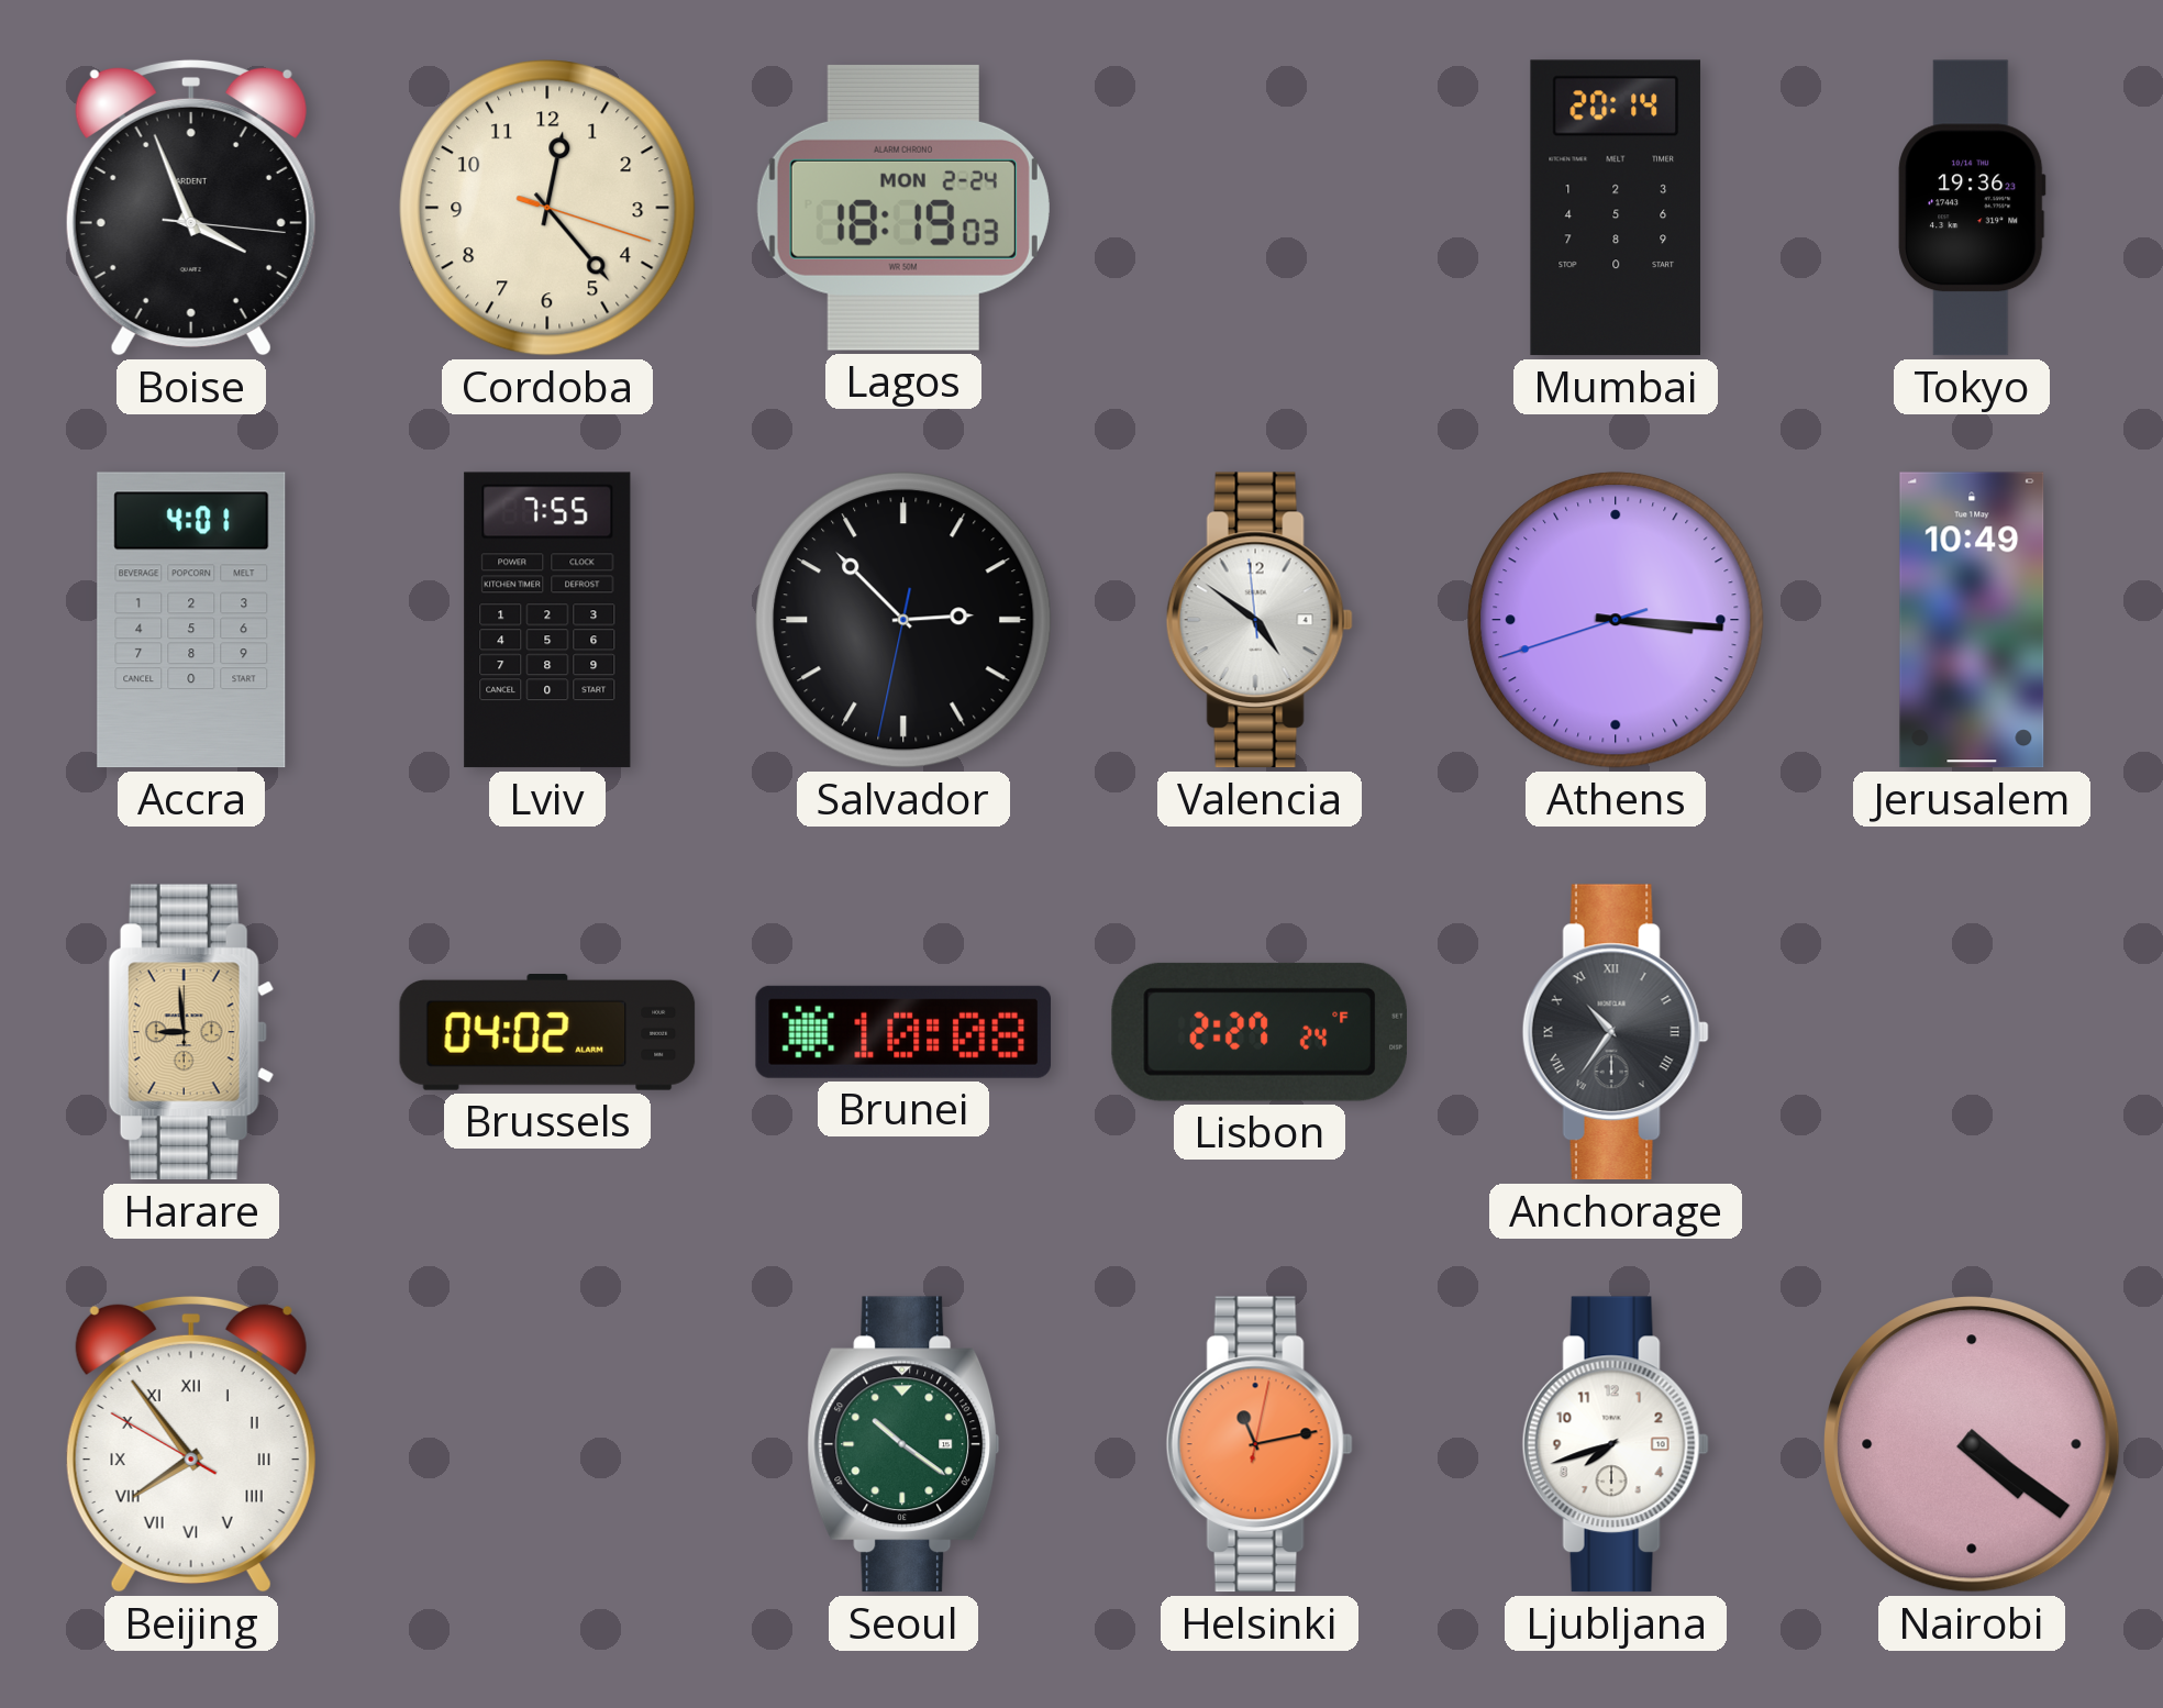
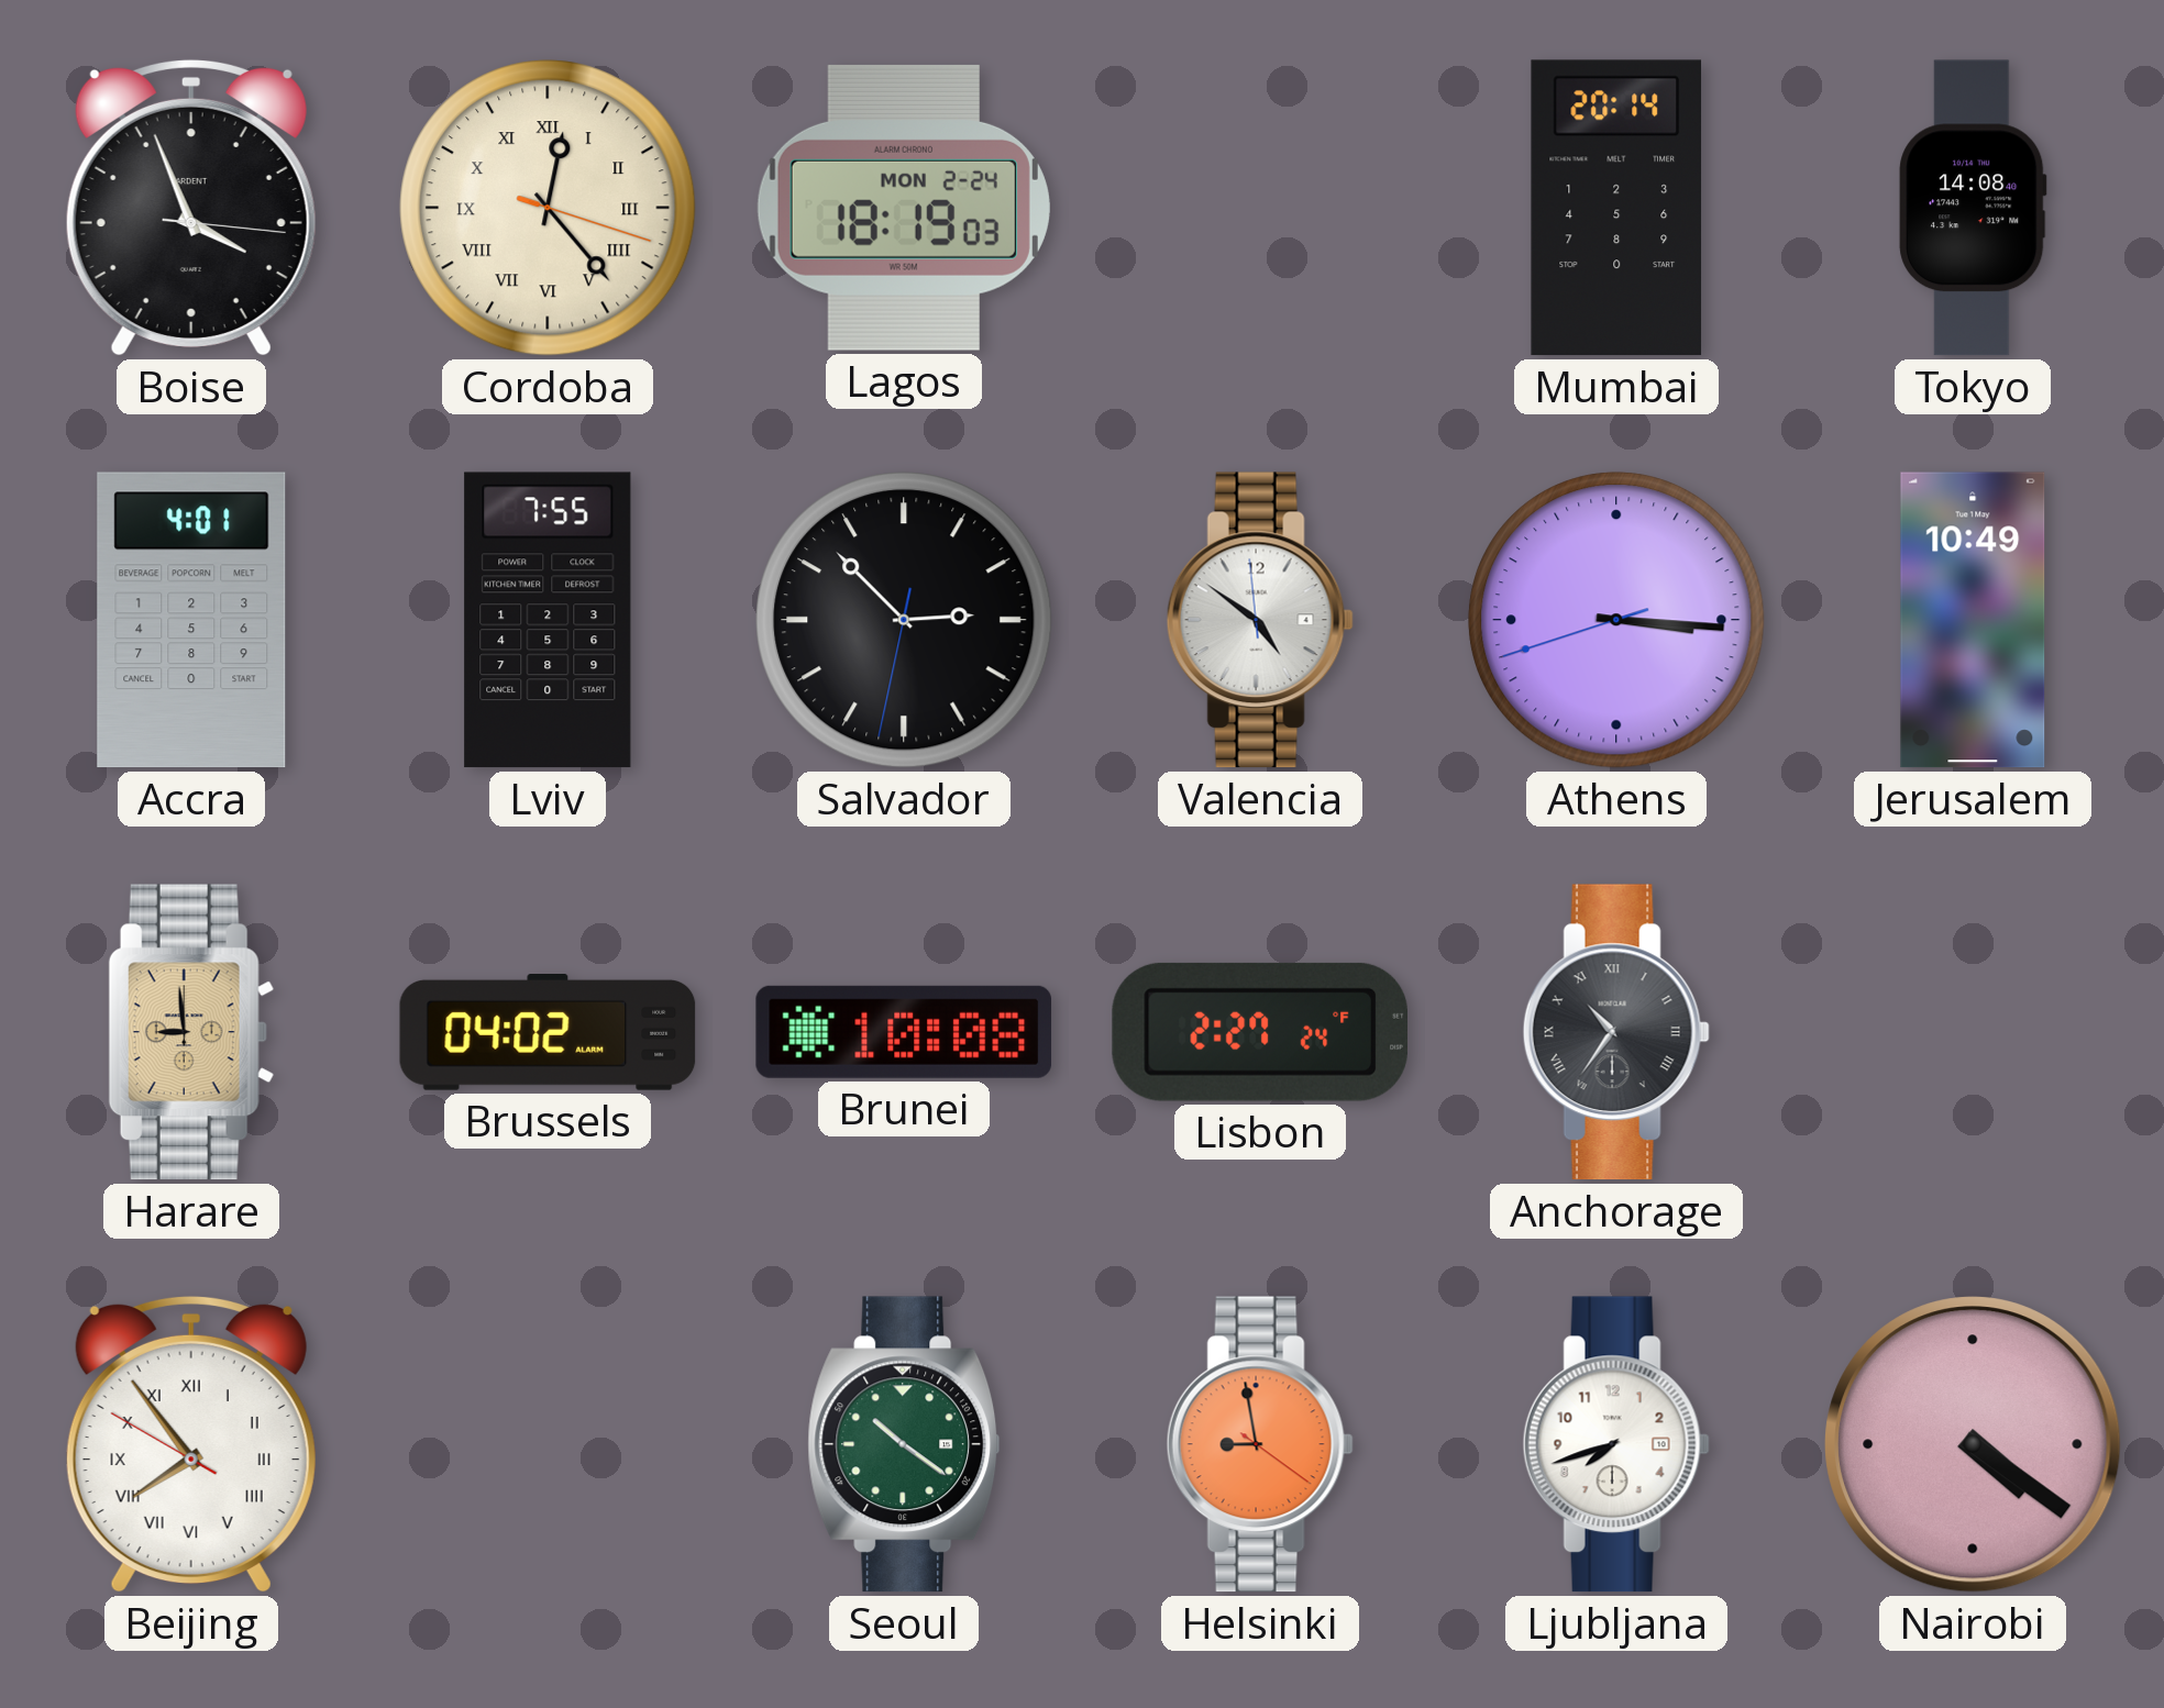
Cordoba numerals: Arabic -> Roman (548, 208)
Tokyo: 19:36 -> 14:08 (1973, 208)
Helsinki: 11:13 -> 8:58 (1260, 1444)
